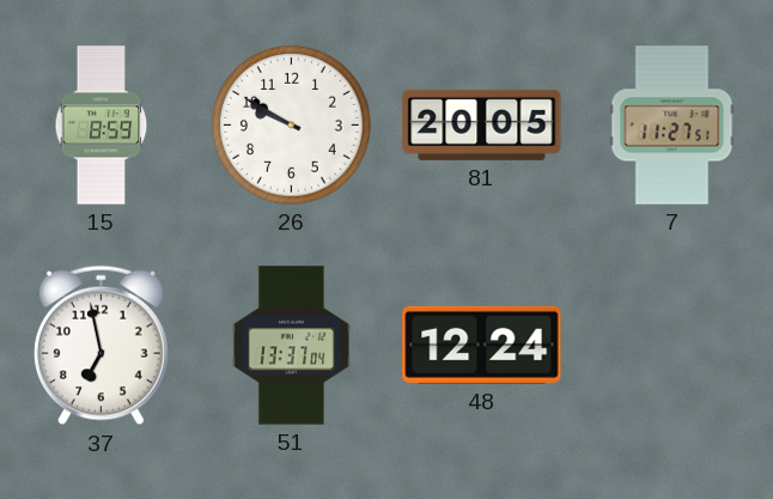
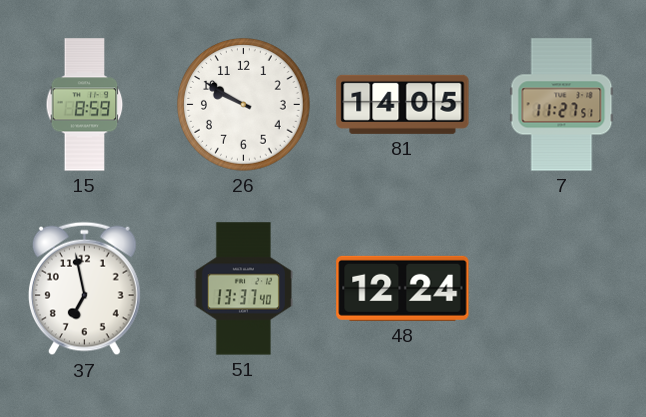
81: 20:05 -> 14:05 (403, 104)
51: 13:37:04 -> 13:37:40 (243, 289)
